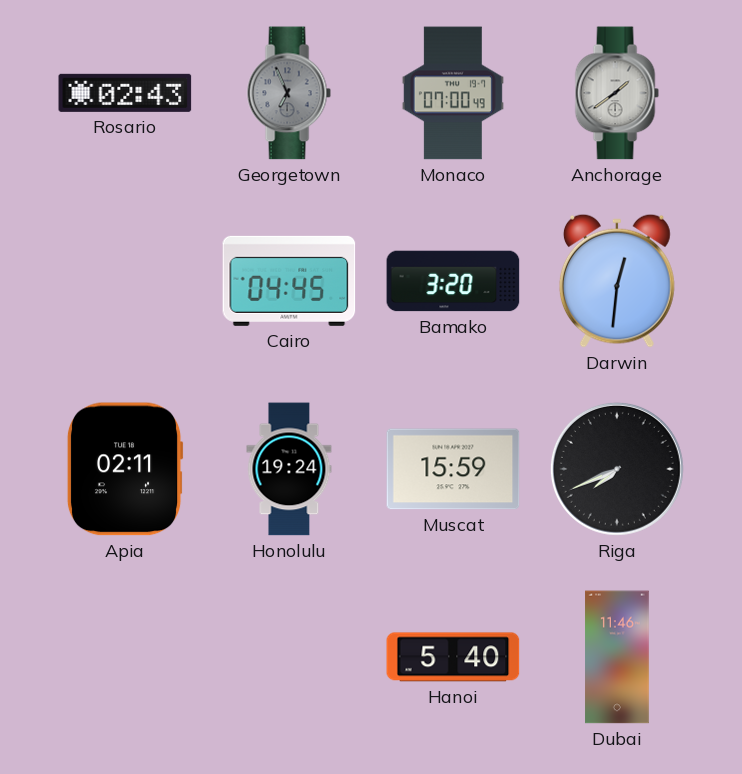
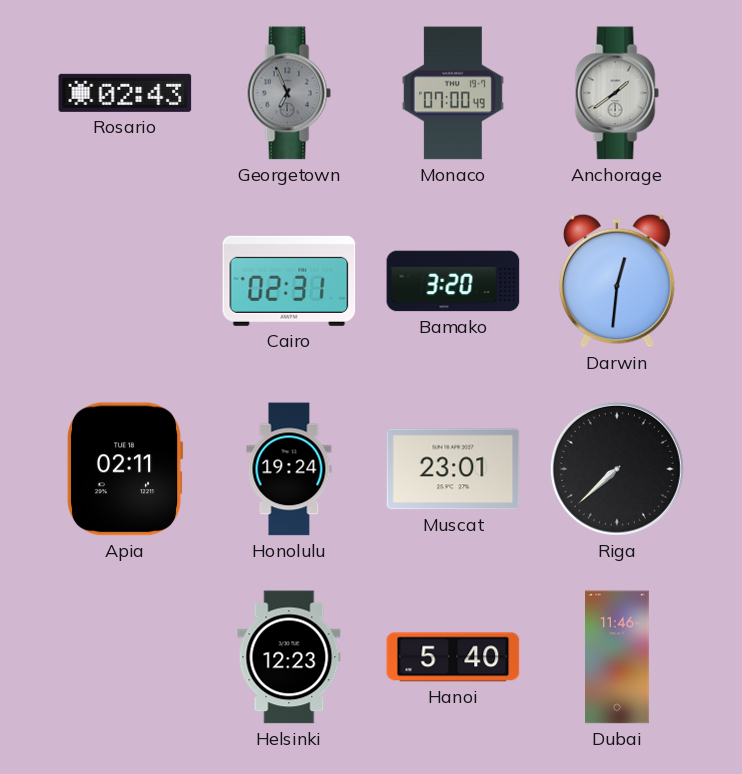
Cairo: 04:45 -> 02:31 (289, 281)
Muscat: 15:59 -> 23:01 (453, 469)
Riga: 7:41 -> 7:38 (617, 469)
Helsinki: none -> 12:23 (289, 657)
